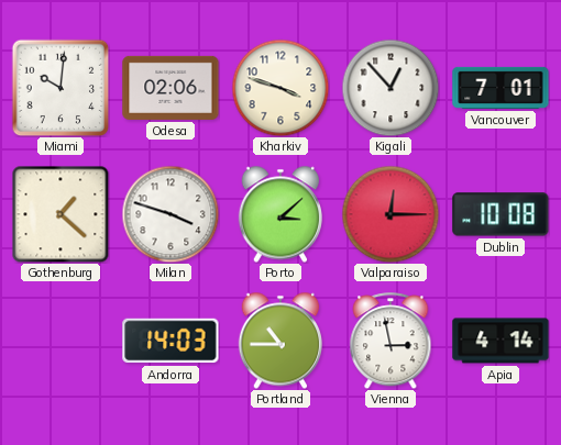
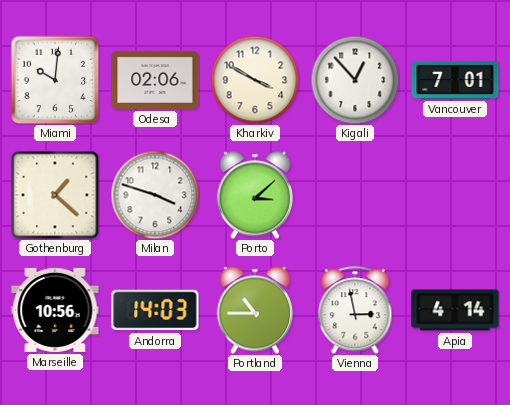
Kharkiv: 3:48 -> 3:50 (255, 80)
Valparaiso: 12:15 -> none (391, 214)
Dublin: 10:08 -> none (501, 214)
Marseille: none -> 10:56 (55, 310)
